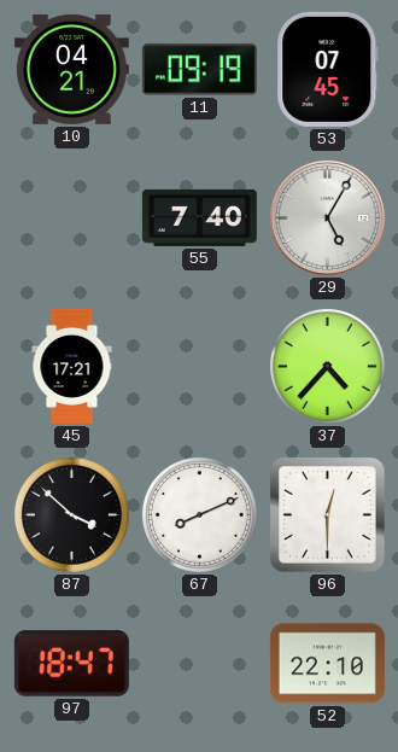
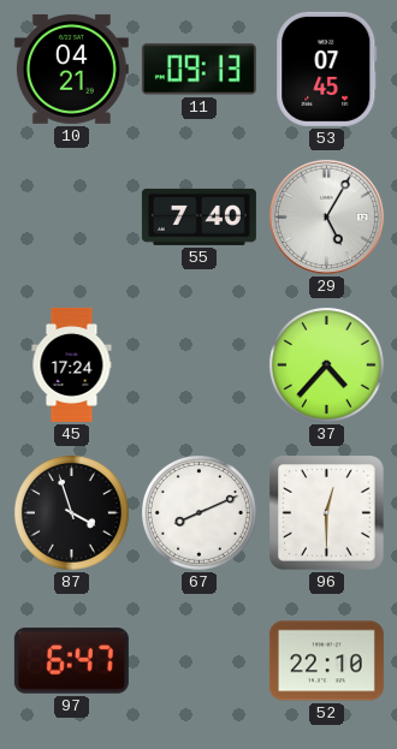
11: 09:19 -> 09:13 (198, 70)
45: 17:21 -> 17:24 (72, 364)
87: 3:52 -> 3:57 (71, 512)
97: 18:47 -> 6:47 (71, 661)
